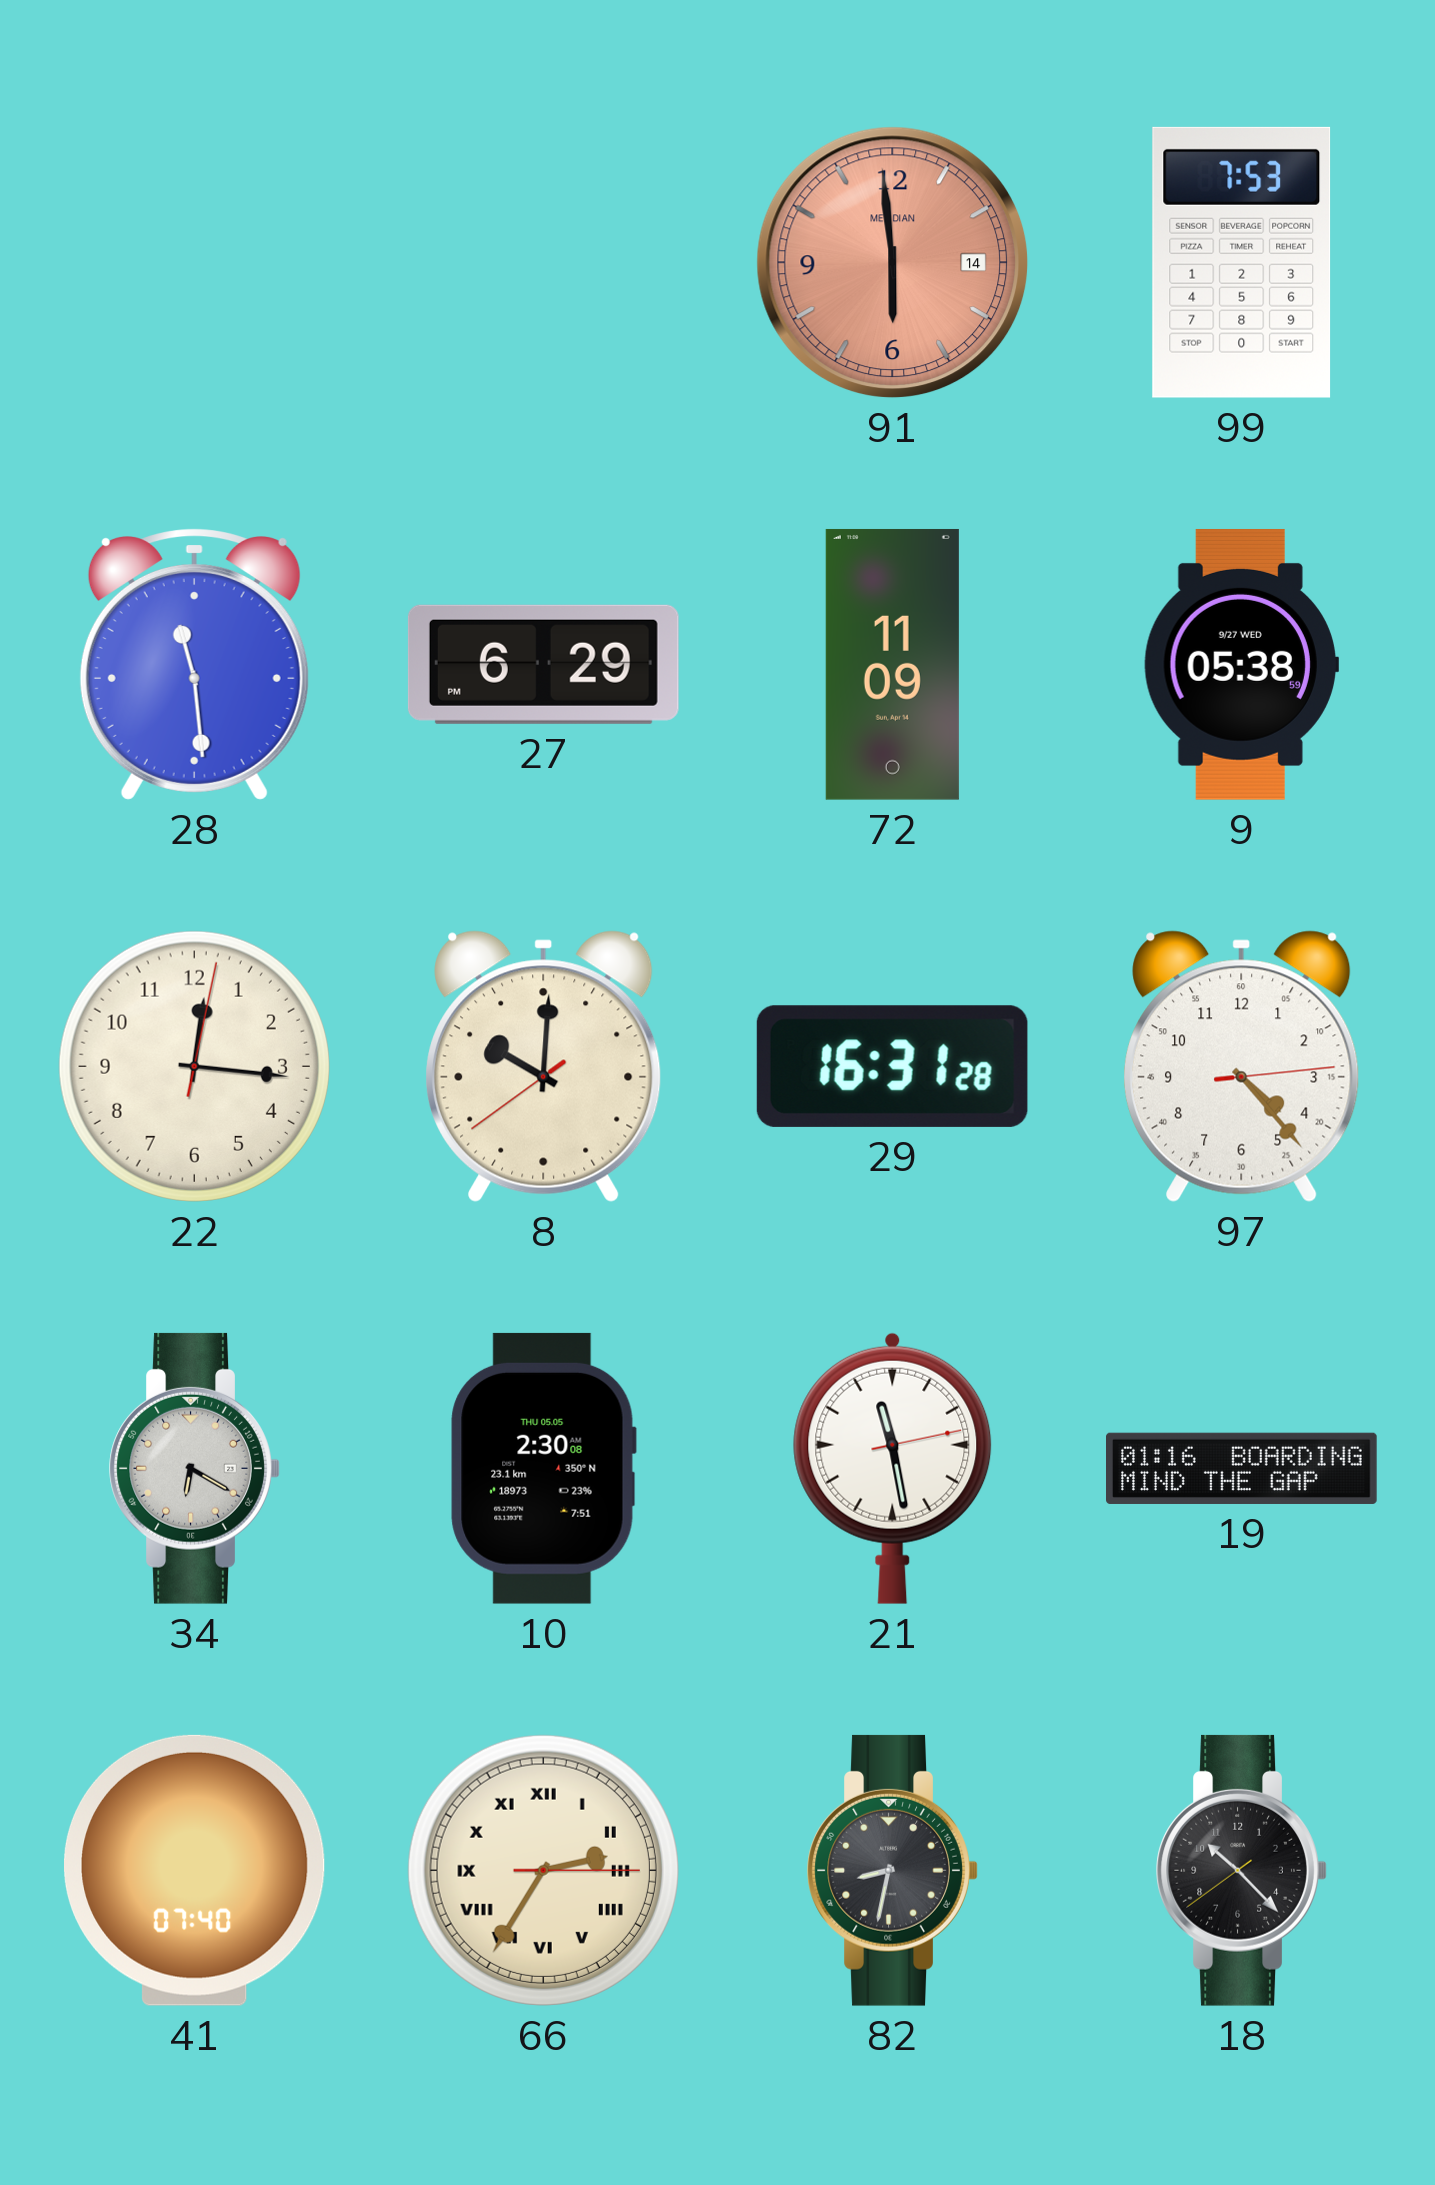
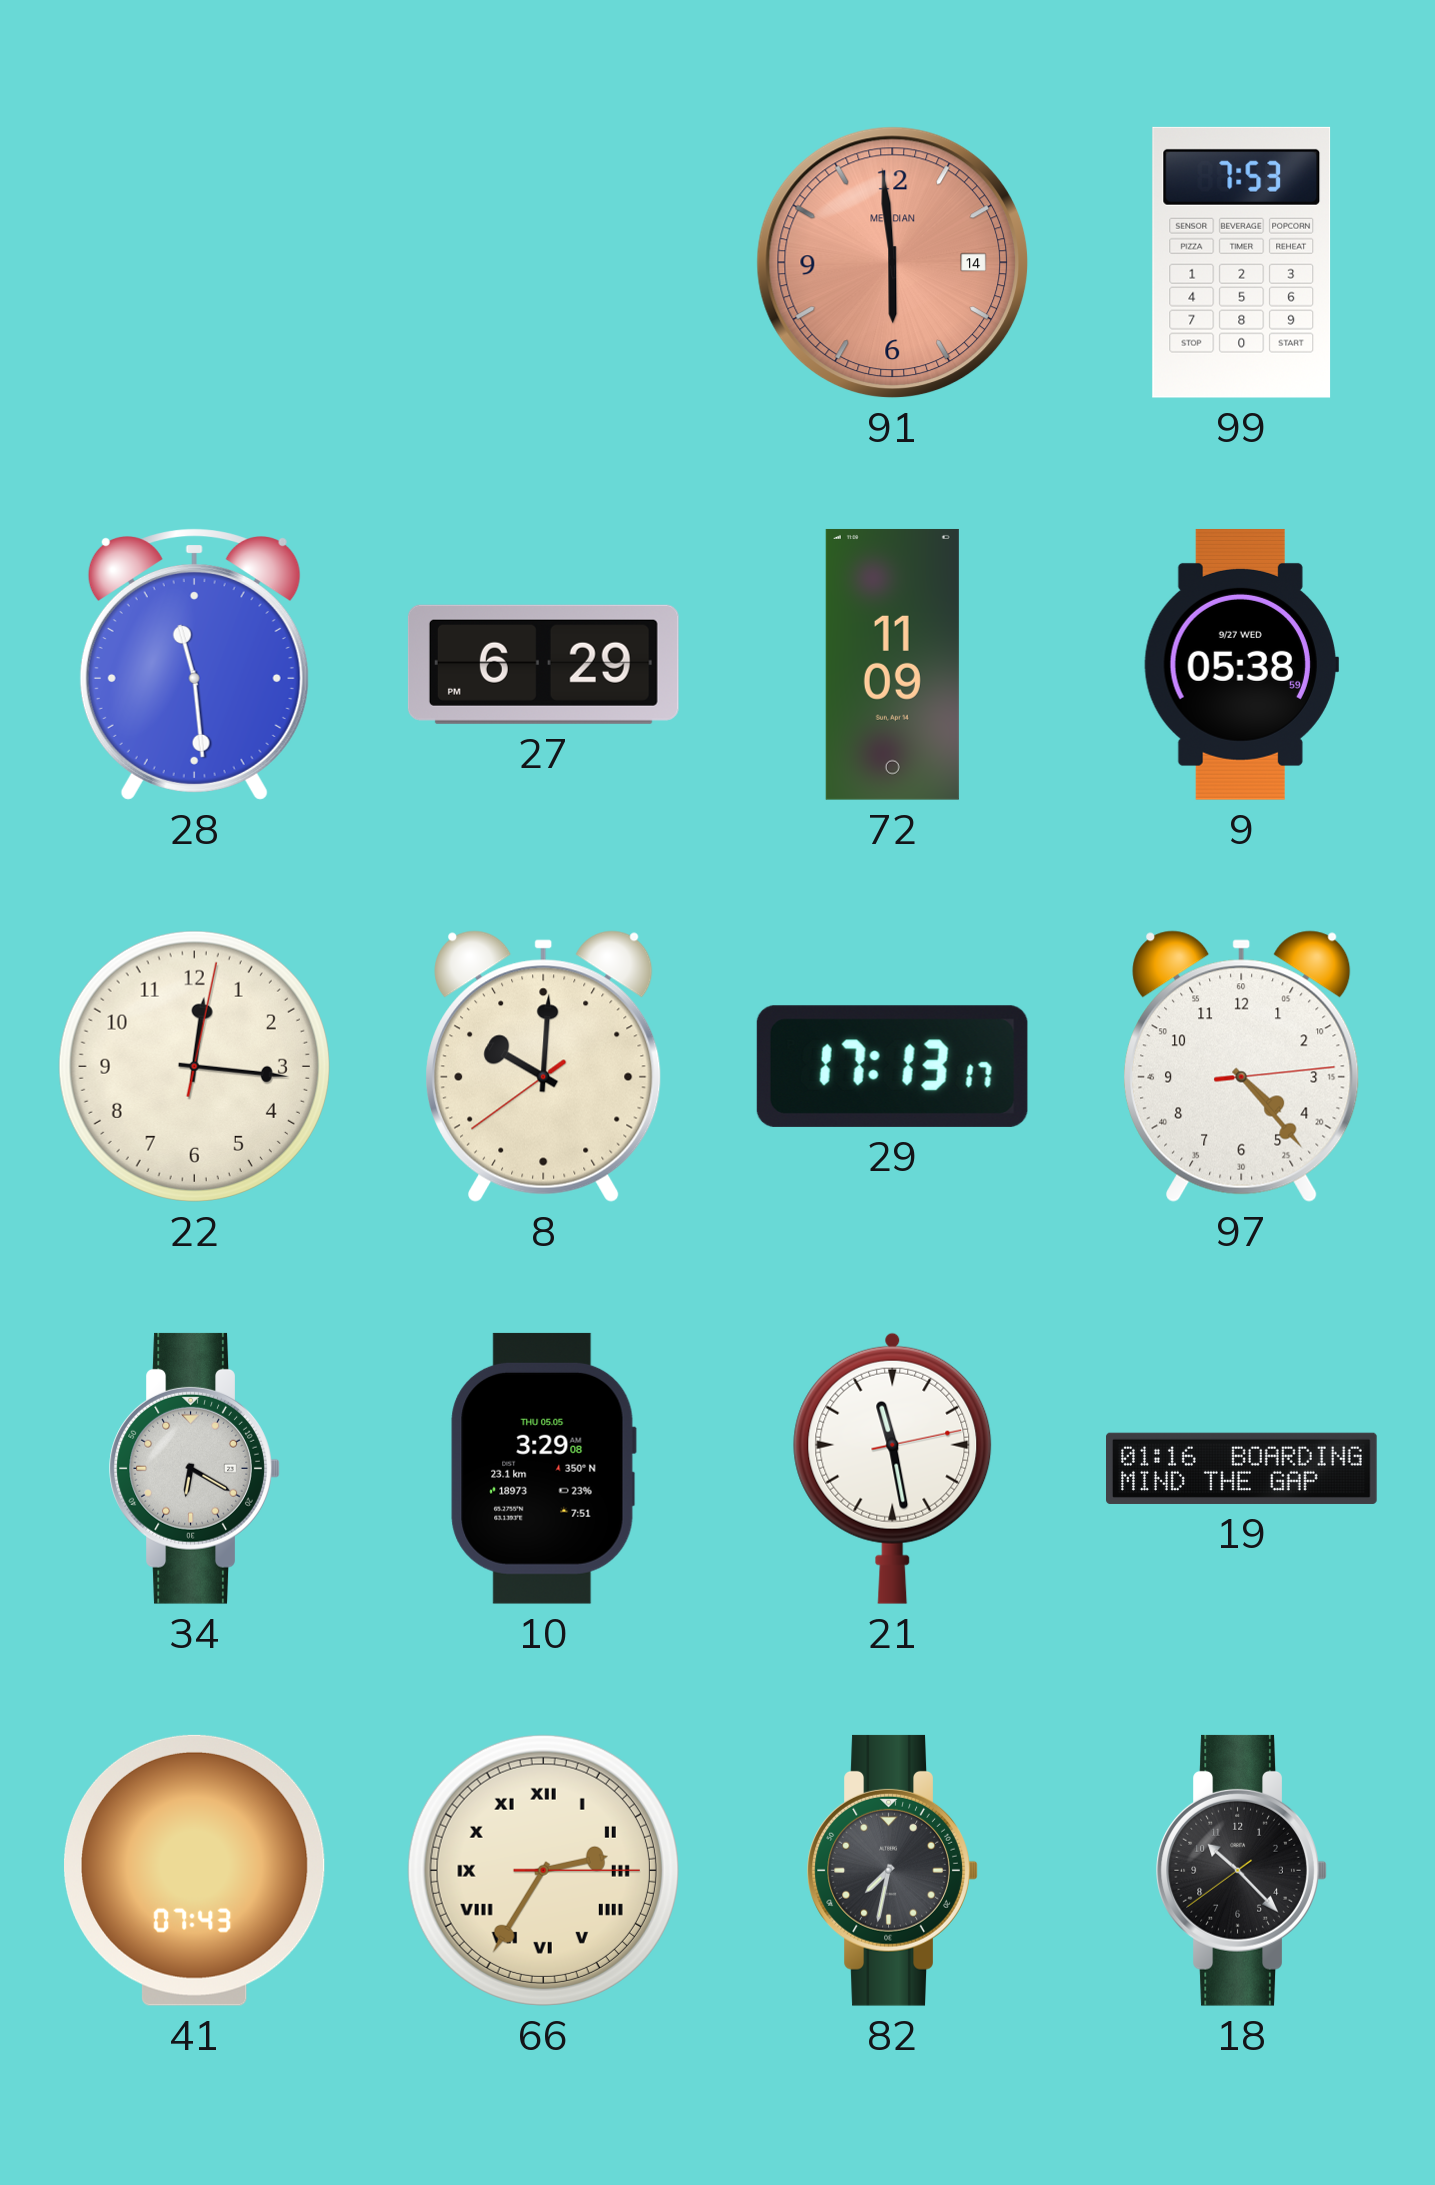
29: 16:31 -> 17:13 (892, 1066)
10: 2:30 -> 3:29 (543, 1468)
41: 07:40 -> 07:43 (195, 1870)
82: 8:32 -> 7:32 (892, 1870)
